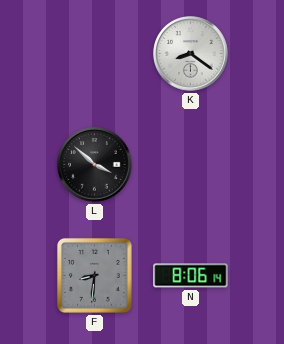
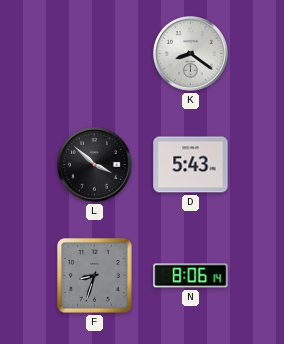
D: none -> 5:43 (191, 165)
F: 8:31 -> 8:33 (94, 275)
